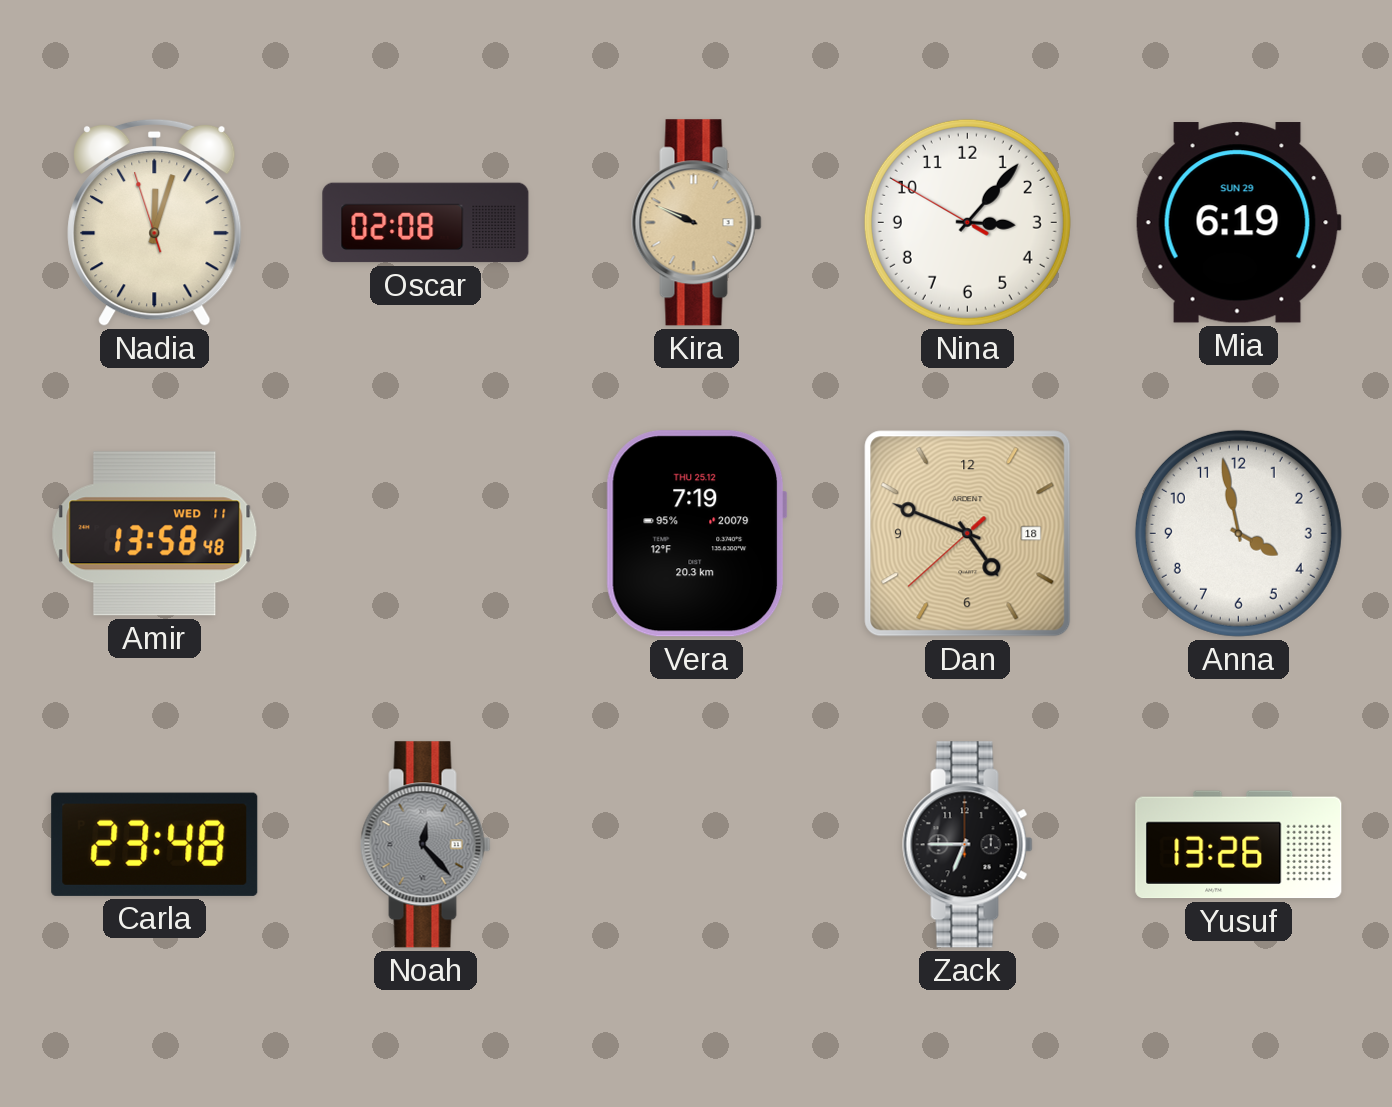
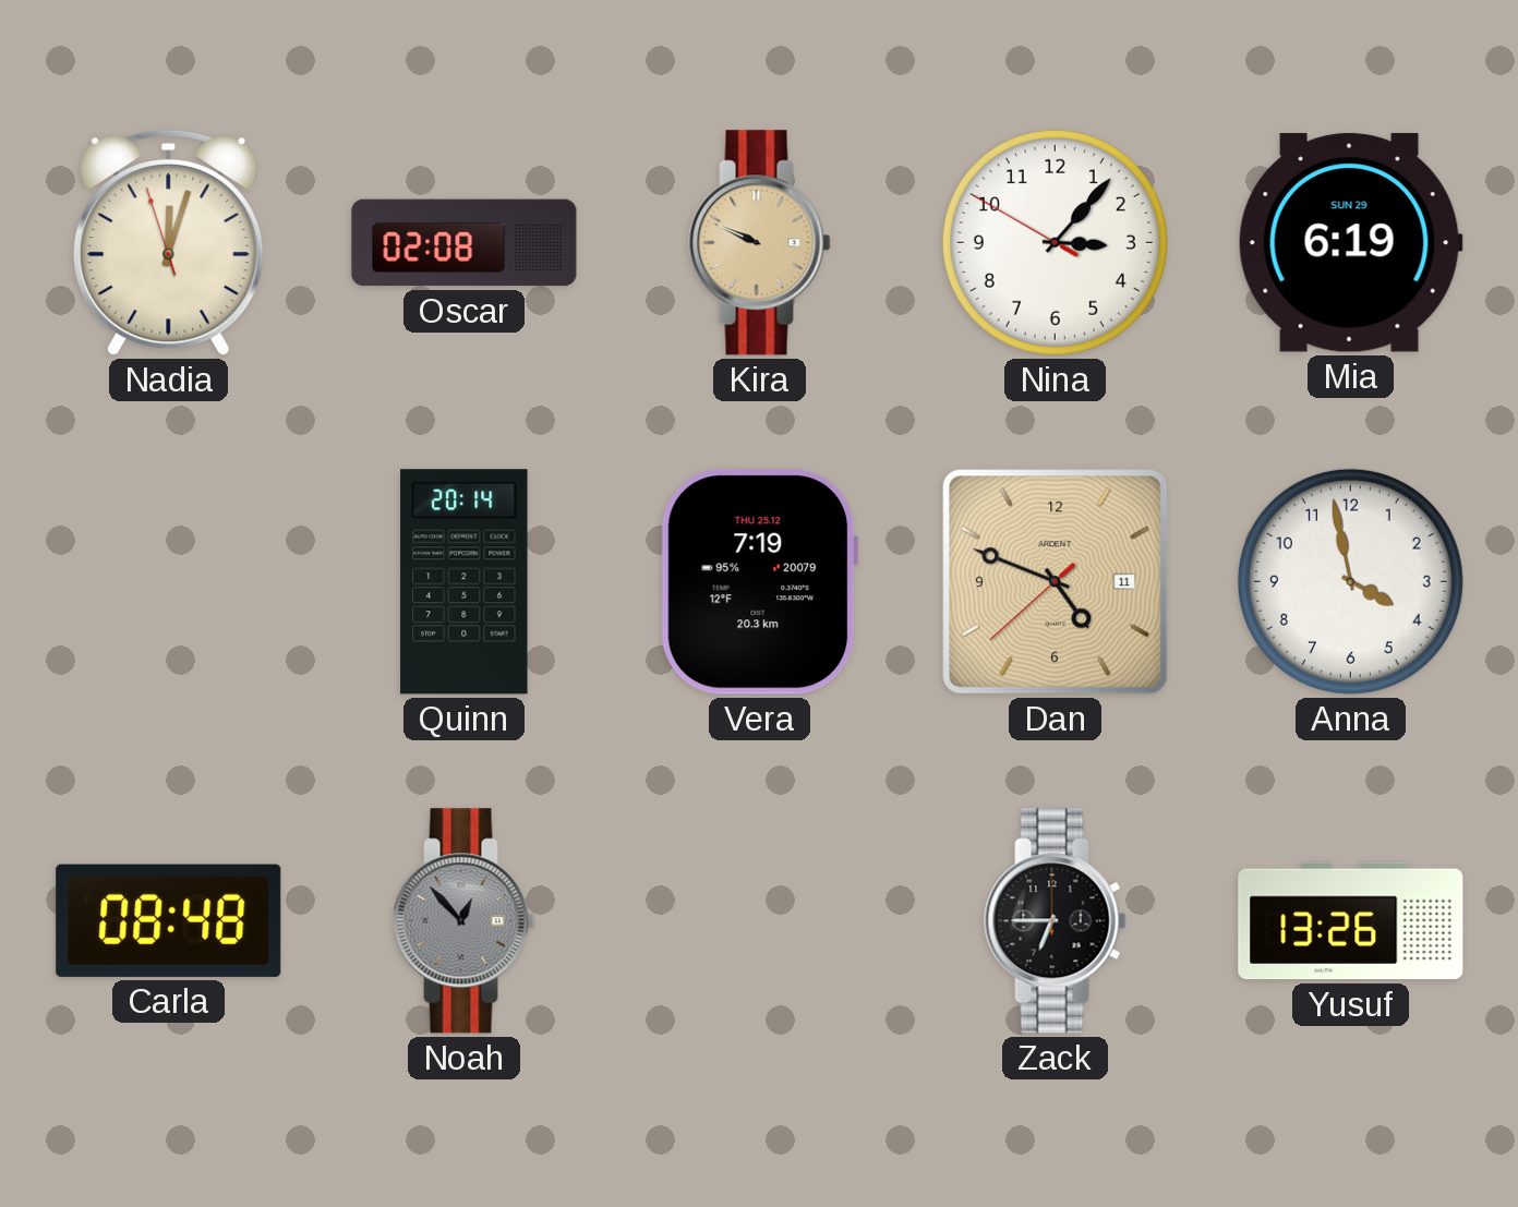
Amir: 13:58 -> none (155, 534)
Quinn: none -> 20:14 (465, 582)
Dan date: 18 -> 11 (1056, 582)
Carla: 23:48 -> 08:48 (169, 920)
Noah: 12:23 -> 12:53 (465, 921)
